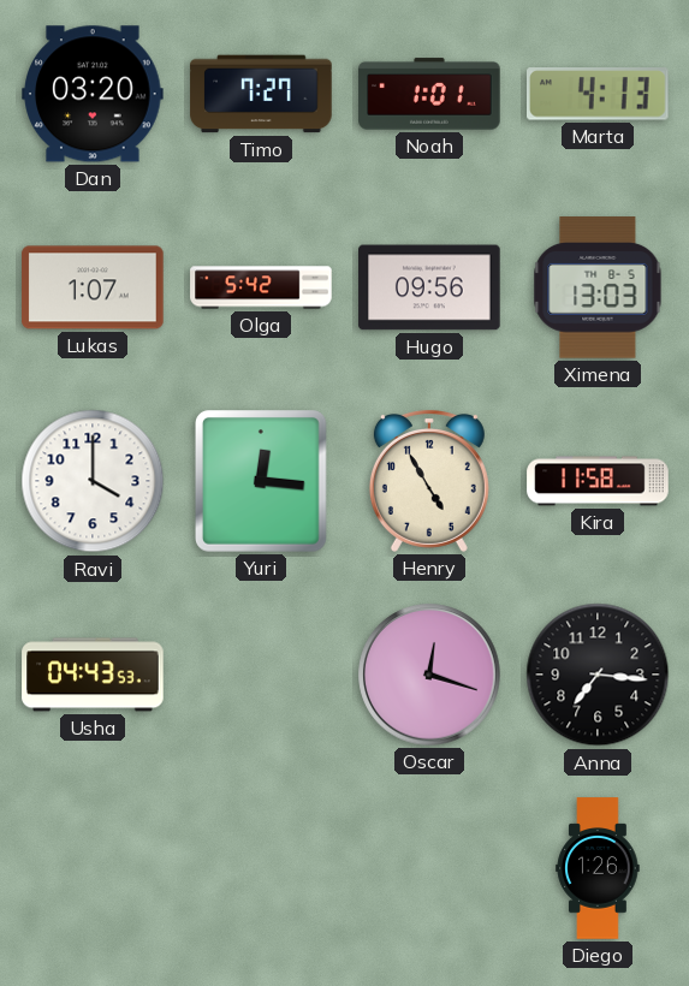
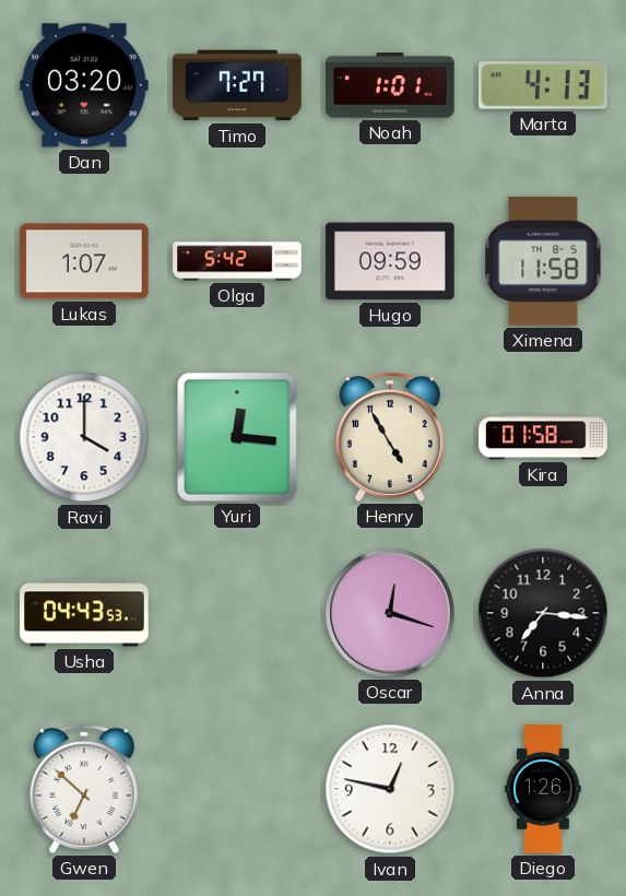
Hugo: 09:56 -> 09:59 (390, 261)
Ximena: 13:03 -> 11:58 (543, 261)
Kira: 11:58 -> 01:58 (543, 437)
Gwen: none -> 6:52 (84, 789)
Ivan: none -> 12:47 (390, 789)
